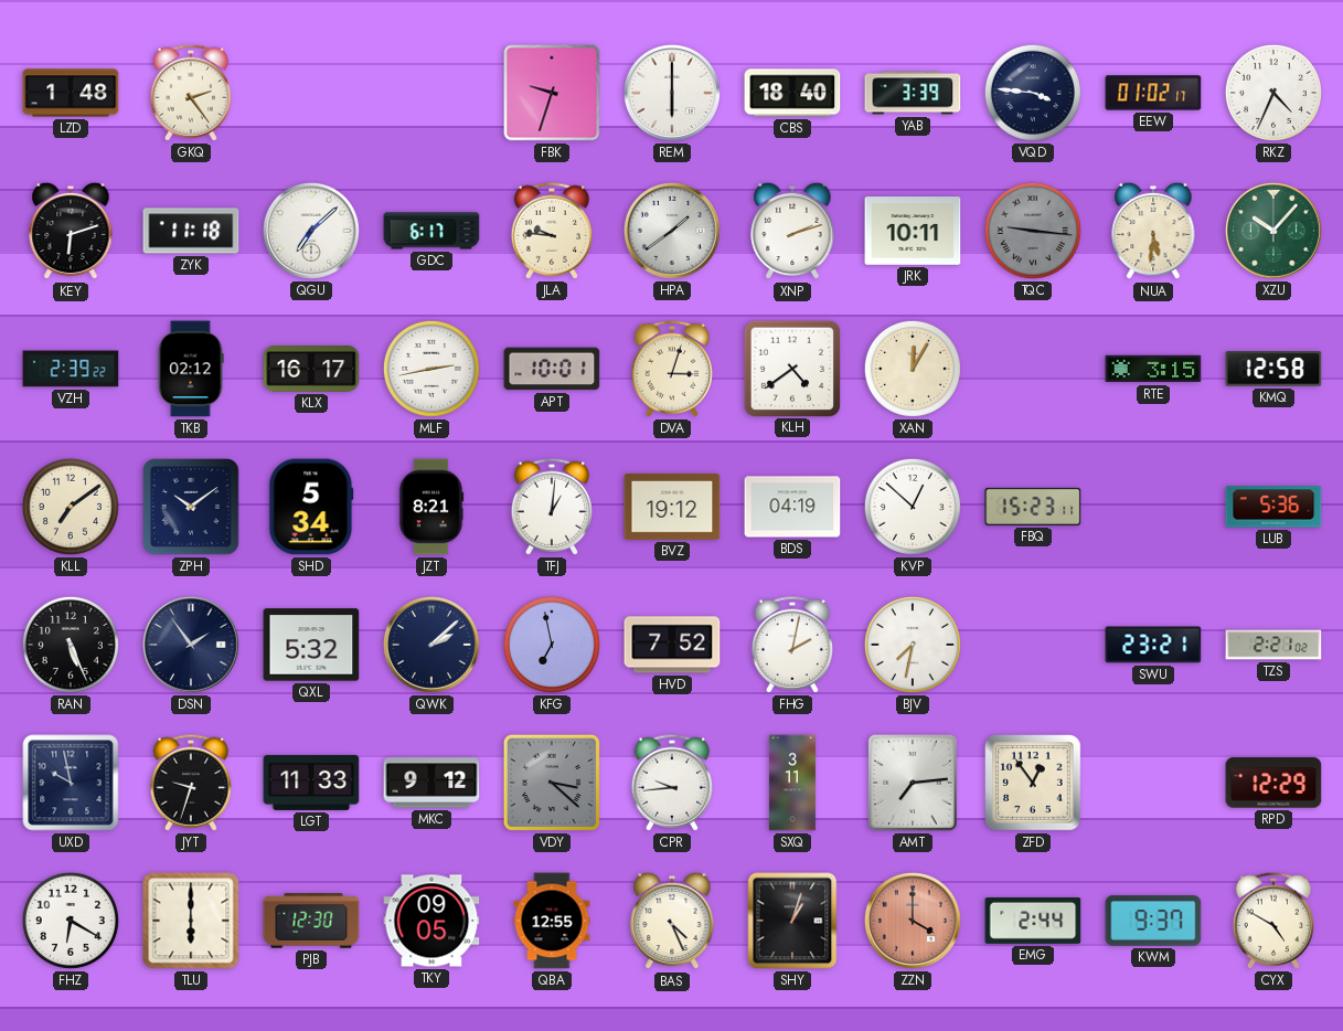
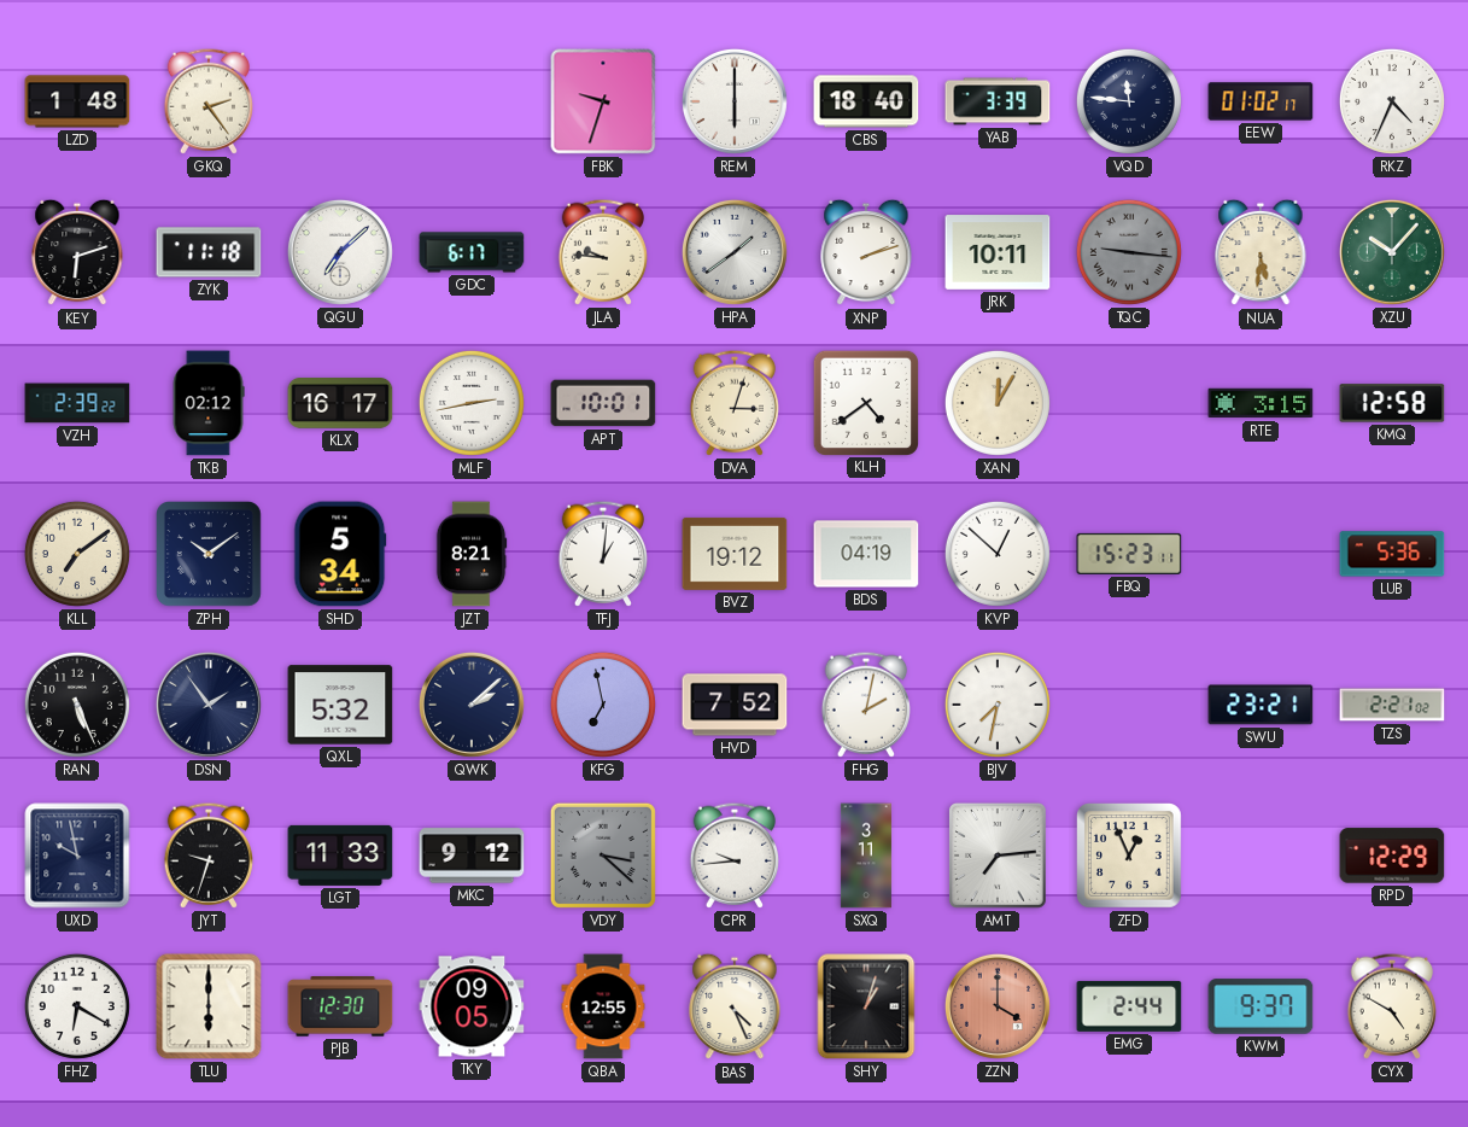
VQD: 3:46 -> 11:46 (1129, 101)
ZFD: 12:54 -> 12:56 (1130, 857)
